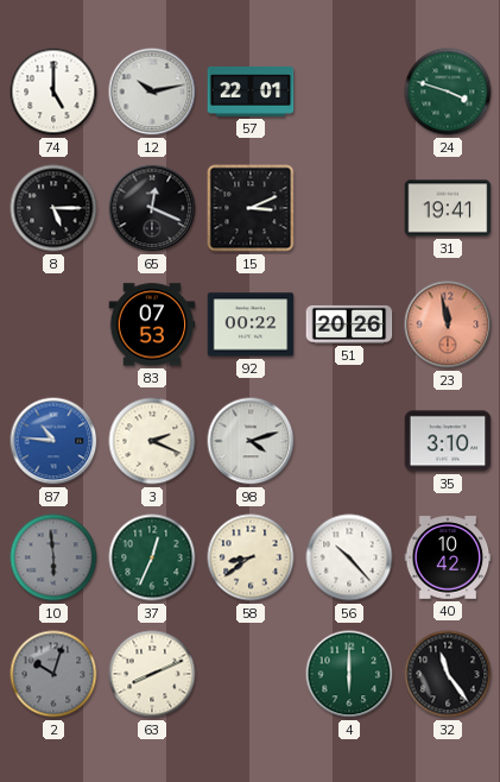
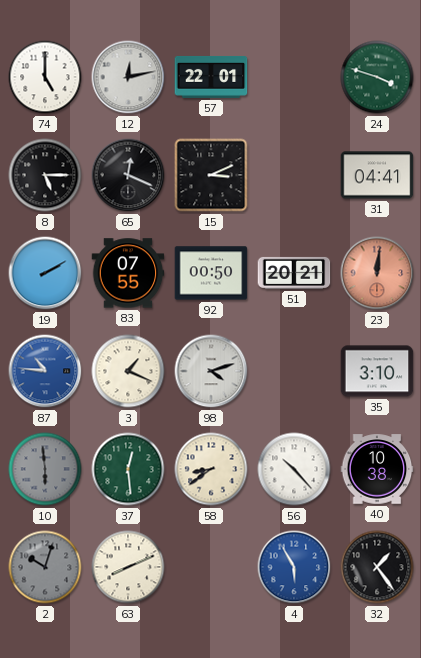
12: 10:13 -> 12:13 (128, 77)
31: 19:41 -> 04:41 (377, 175)
19: none -> 2:10 (45, 273)
83: 07:53 -> 07:55 (128, 273)
92: 00:22 -> 00:50 (211, 273)
51: 20:26 -> 20:21 (294, 273)
23: 11:58 -> 12:01 (377, 273)
3: 2:19 -> 1:19 (128, 371)
37: 12:34 -> 12:29 (128, 469)
40: 10:42 -> 10:38 (377, 469)
4: 6:00 -> 5:55 (294, 567)
4 dial: green -> blue (294, 567)
32: 11:24 -> 1:24 (377, 567)
